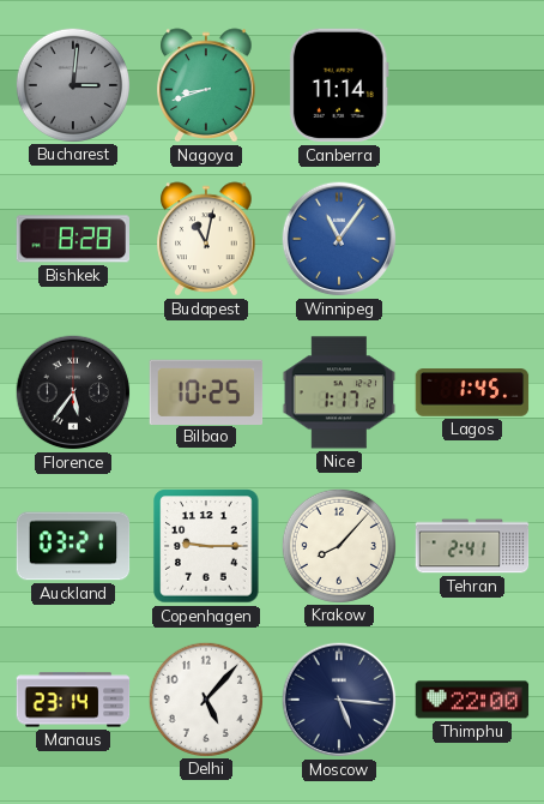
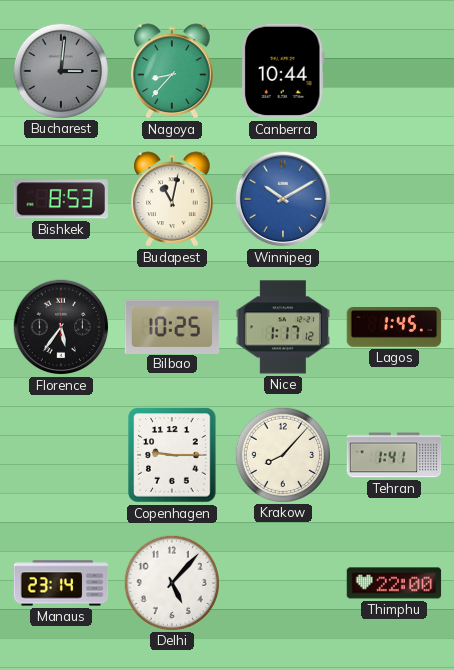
Nagoya: 8:42 -> 8:37 (172, 71)
Canberra: 11:14 -> 10:44 (283, 71)
Bishkek: 8:28 -> 8:53 (60, 199)
Winnipeg: 11:06 -> 10:10 (283, 199)
Auckland: 03:21 -> none (73, 546)
Tehran: 2:41 -> 1:41 (394, 455)
Moscow: 5:16 -> none (339, 700)
